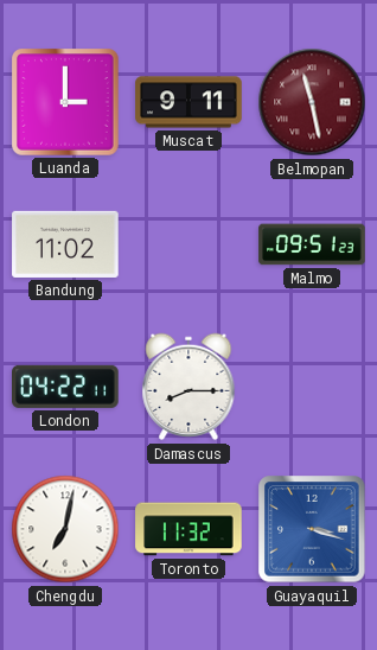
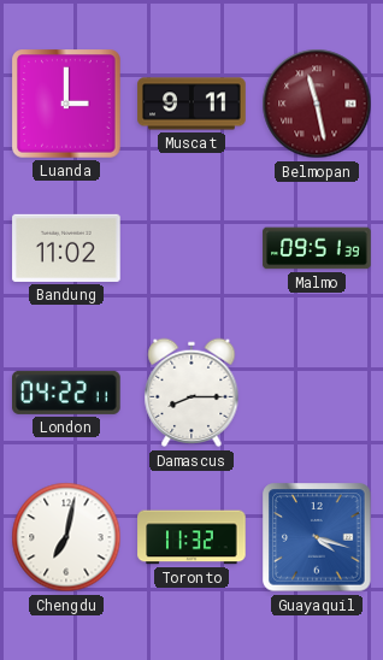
Malmo: 09:51:23 -> 09:51:39 (317, 248)
Guayaquil: 3:18 -> 4:18 (317, 537)
